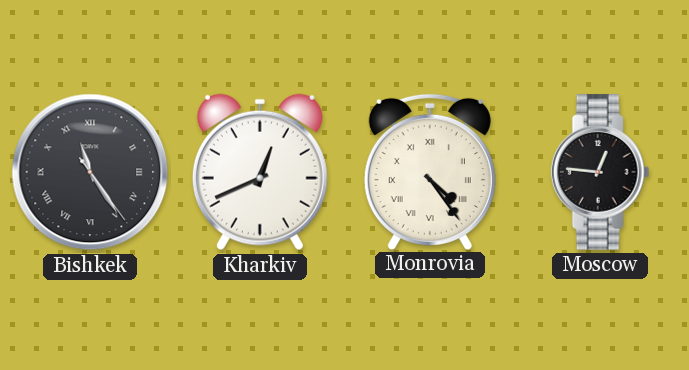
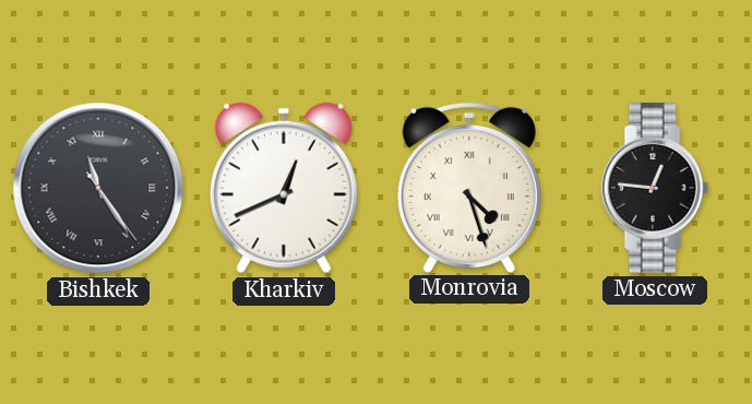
Monrovia: 4:24 -> 4:27 (469, 187)
